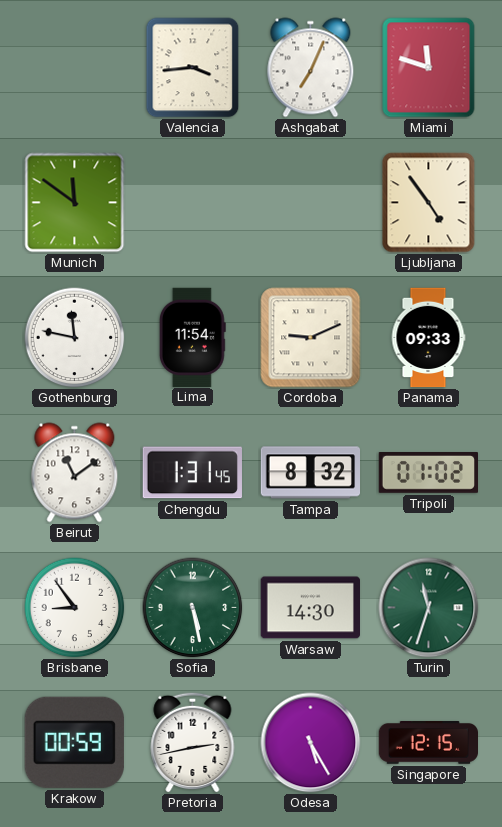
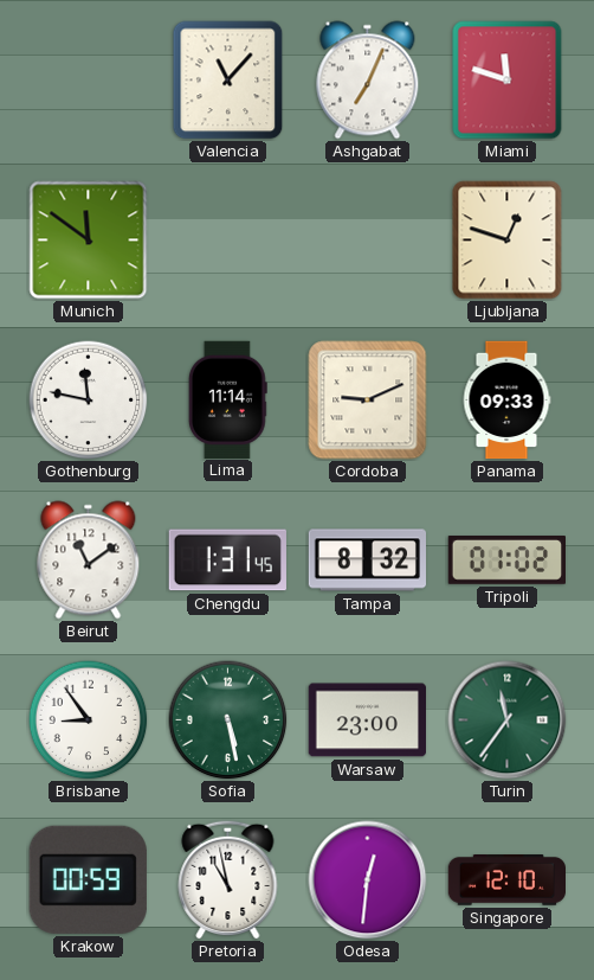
Valencia: 3:44 -> 11:07 (228, 81)
Ljubljana: 4:54 -> 12:48 (508, 241)
Lima: 11:54 -> 11:14 (227, 399)
Warsaw: 14:30 -> 23:00 (367, 720)
Turin: 11:33 -> 11:36 (508, 720)
Pretoria: 2:43 -> 10:58 (228, 879)
Odesa: 5:25 -> 12:31 (368, 880)
Singapore: 12:15 -> 12:10 (506, 880)
